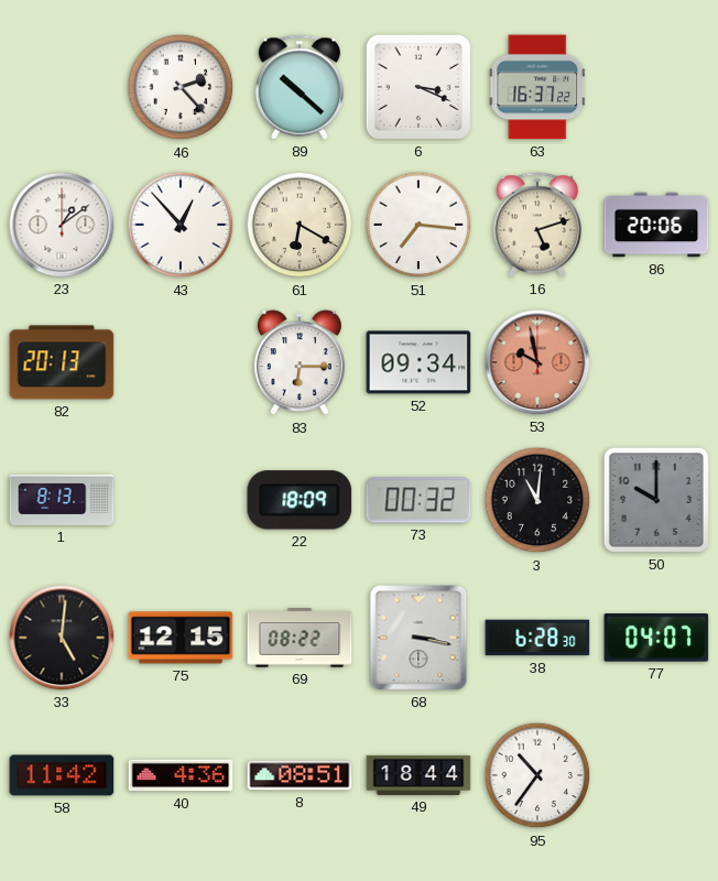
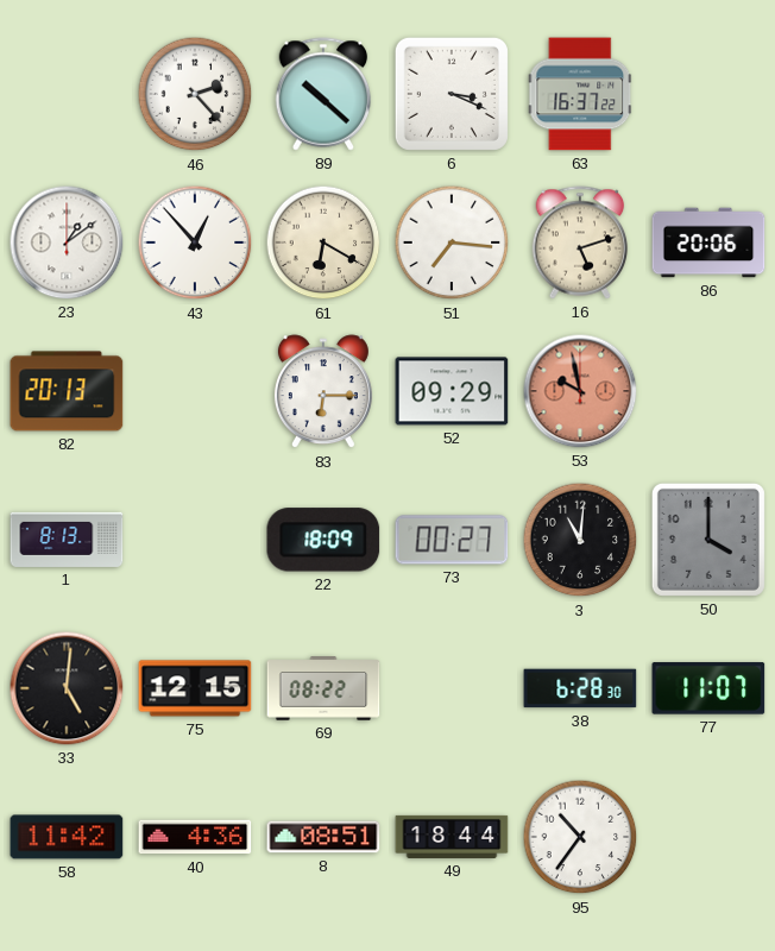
52: 09:34 -> 09:29 (452, 391)
73: 00:32 -> 00:27 (452, 540)
50: 10:00 -> 4:00 (708, 540)
68: 3:17 -> none (418, 638)
77: 04:07 -> 11:07 (708, 688)
